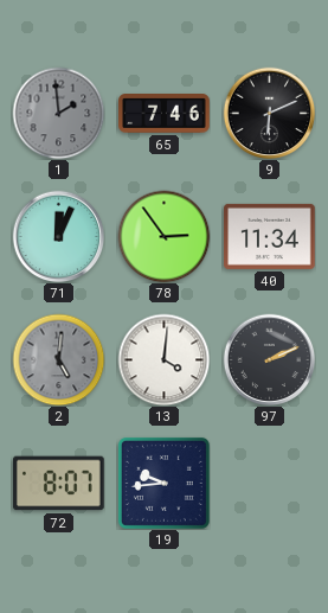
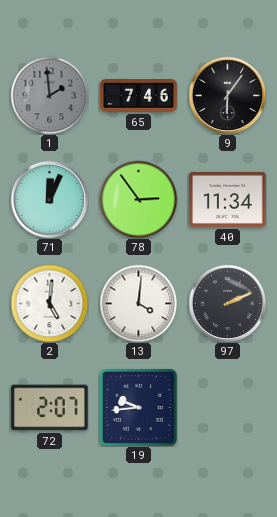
9: 6:11 -> 6:06 (227, 95)
2 dial: grey -> white (49, 303)
72: 8:07 -> 2:07 (50, 408)
